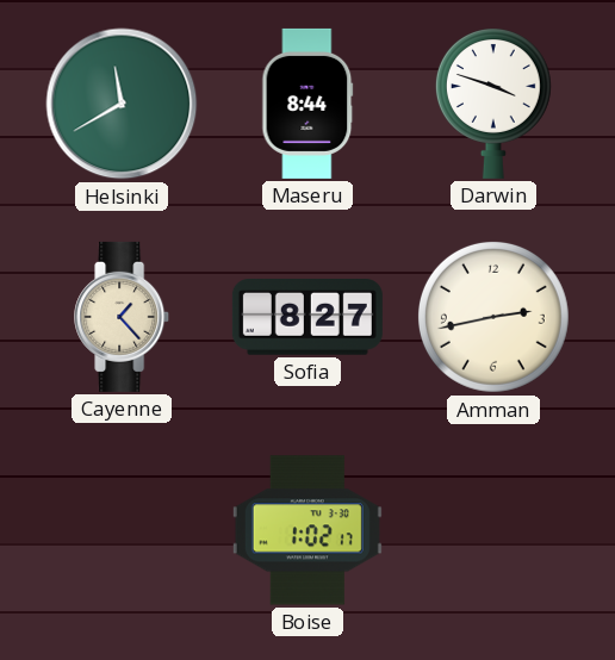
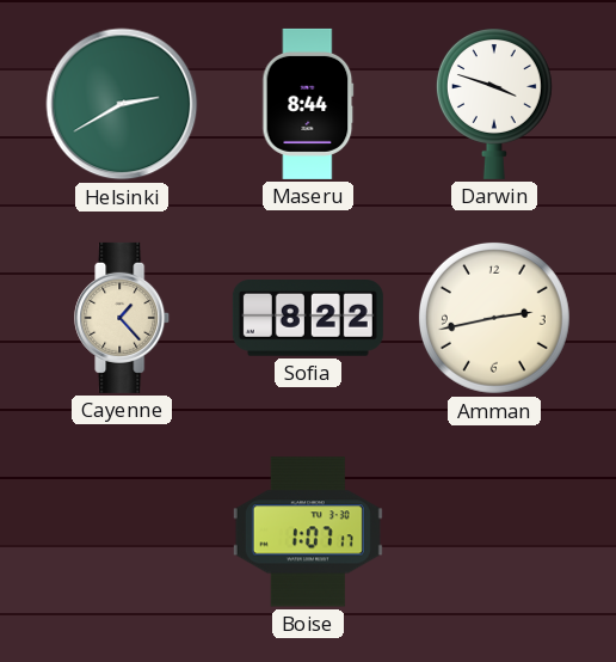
Helsinki: 11:40 -> 2:40 (122, 104)
Sofia: 8:27 -> 8:22 (308, 319)
Boise: 1:02 -> 1:07 (308, 532)
